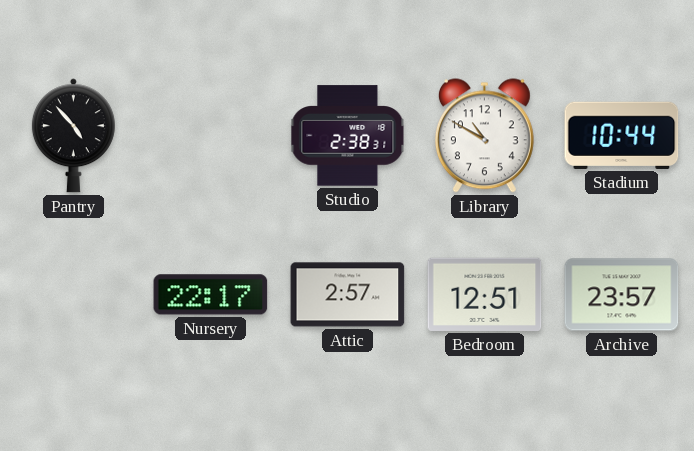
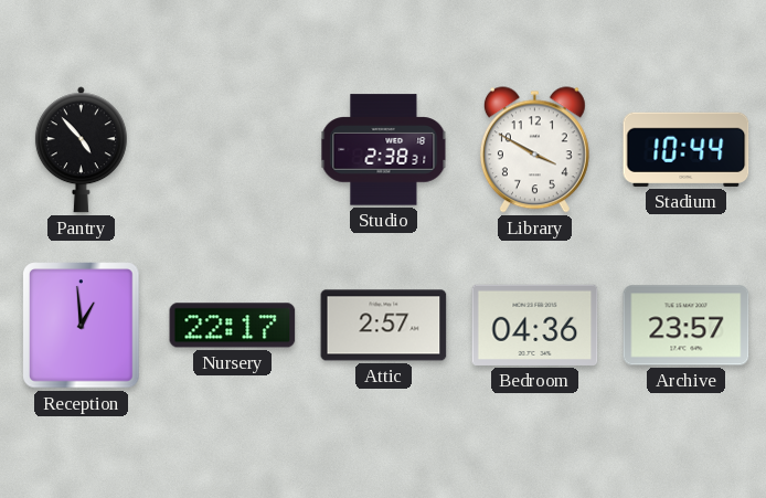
Library: 10:50 -> 3:50 (534, 150)
Reception: none -> 12:59 (82, 326)
Bedroom: 12:51 -> 04:36 (535, 325)
